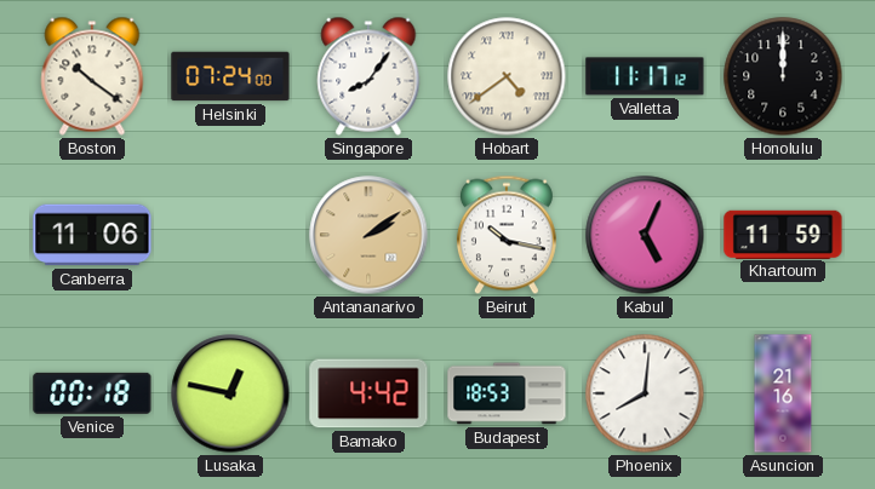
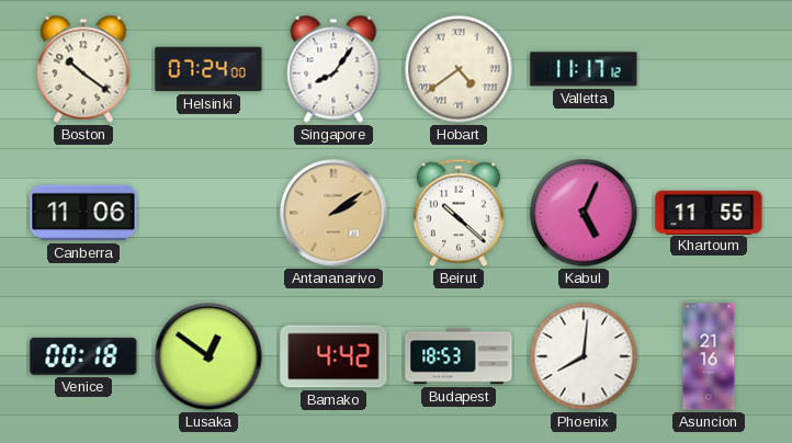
Honolulu: 12:00 -> none (783, 76)
Beirut: 10:17 -> 10:22 (459, 213)
Khartoum: 11:59 -> 11:55 (709, 212)
Lusaka: 12:47 -> 12:51 (208, 356)
